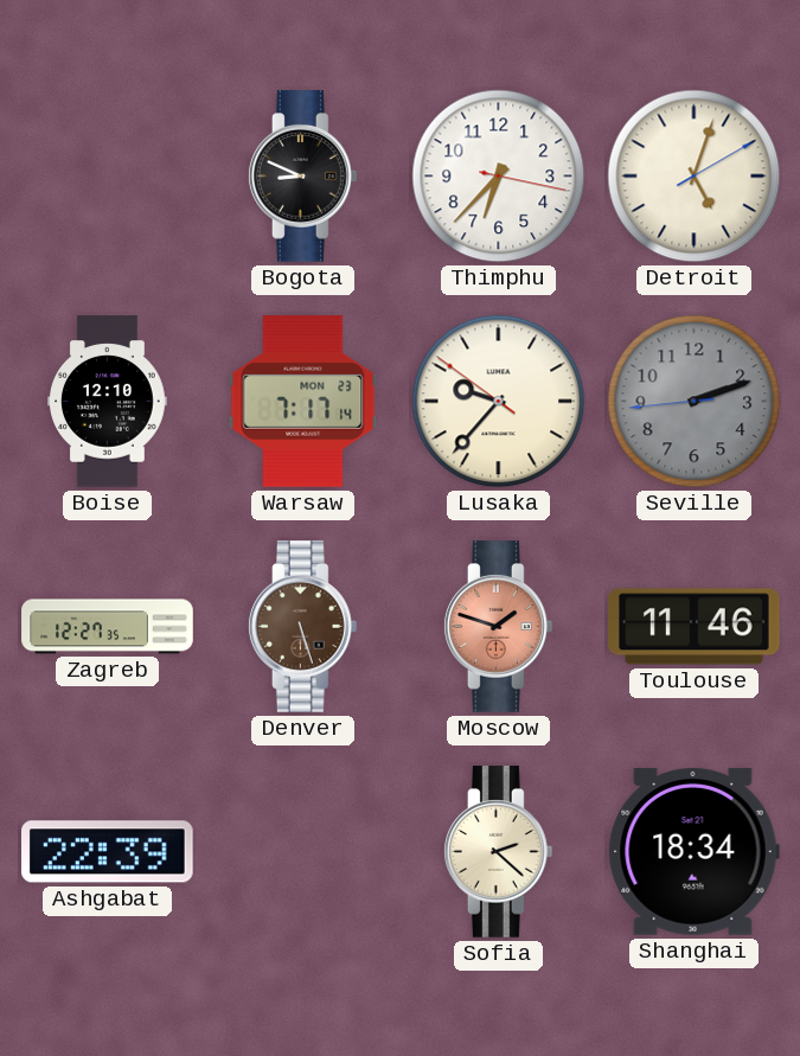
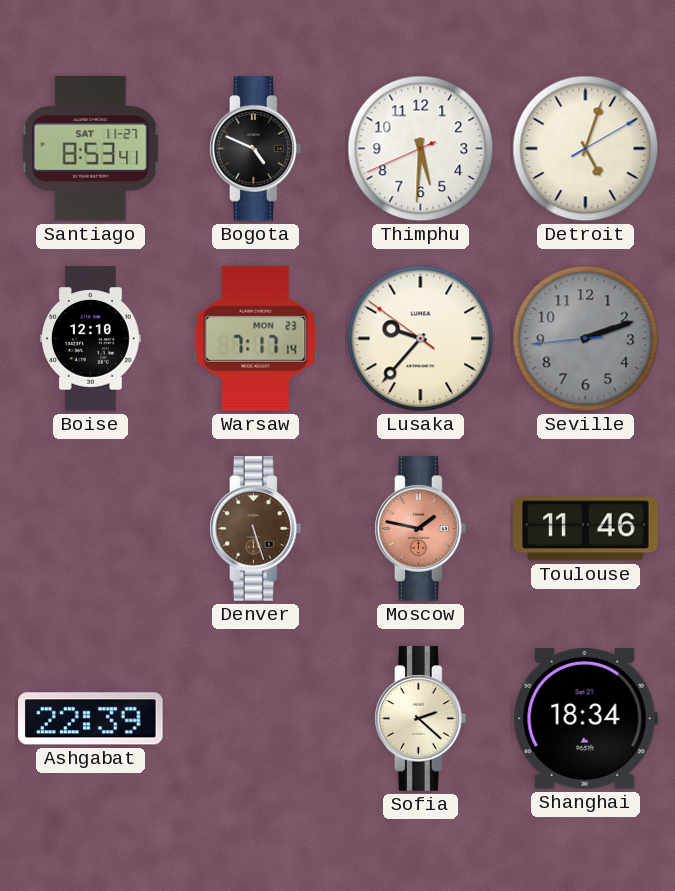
Santiago: none -> 8:53 (91, 149)
Bogota: 8:49 -> 4:49 (256, 149)
Thimphu: 6:37 -> 5:30 (421, 149)
Zagreb: 12:27 -> none (108, 627)
Moscow: 1:48 -> 1:47 (421, 529)
